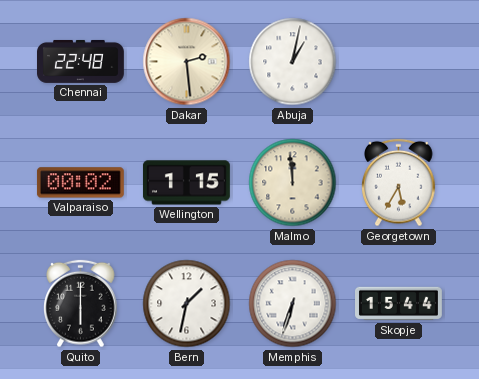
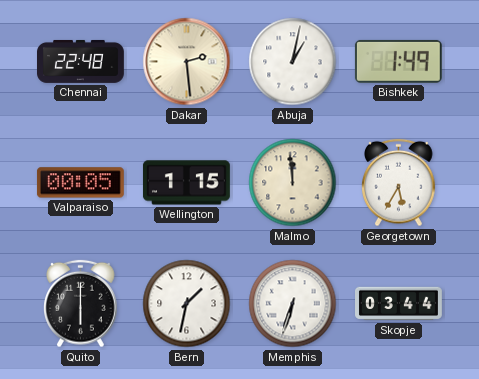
Bishkek: none -> 1:49 (398, 61)
Valparaiso: 00:02 -> 00:05 (80, 183)
Skopje: 15:44 -> 03:44 (399, 304)
